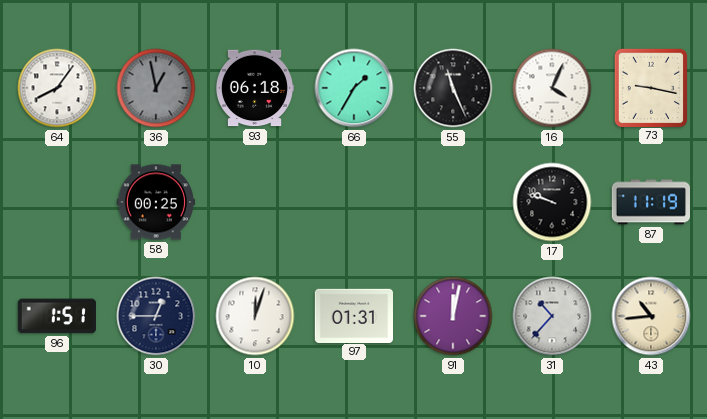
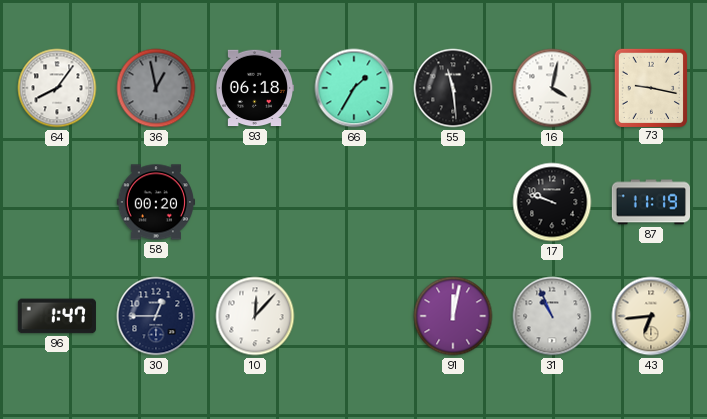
55: 11:26 -> 11:29 (453, 88)
16: 4:04 -> 4:02 (552, 88)
58: 00:25 -> 00:20 (155, 202)
96: 1:51 -> 1:47 (57, 316)
10: 12:03 -> 12:07 (255, 316)
97: 01:31 -> none (353, 315)
31: 10:37 -> 10:56 (552, 316)
43: 10:44 -> 6:44 (651, 316)
